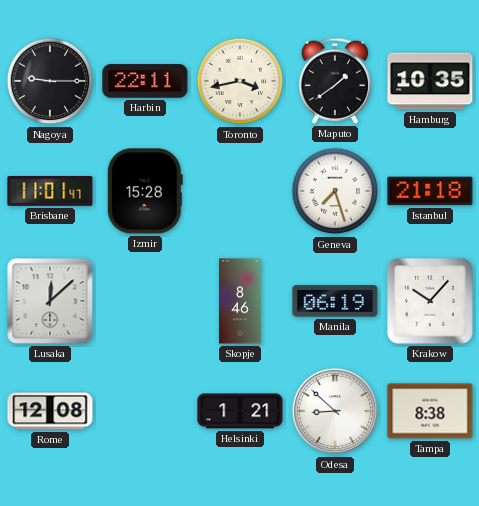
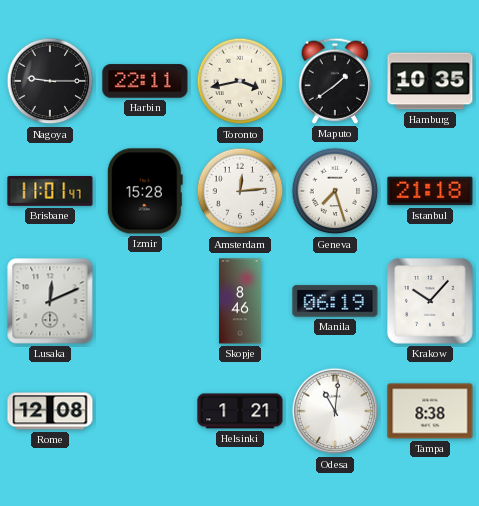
Amsterdam: none -> 12:14 (240, 191)
Lusaka: 12:08 -> 12:11 (50, 301)
Odesa: 8:52 -> 11:01 (335, 411)
